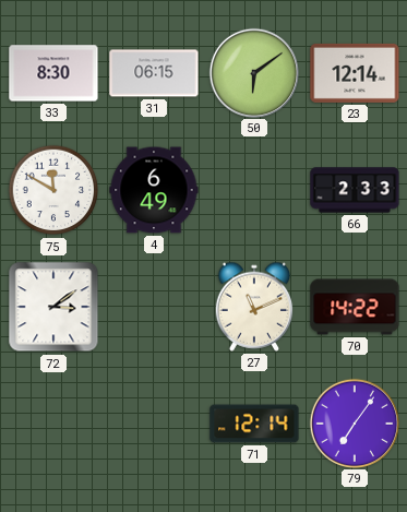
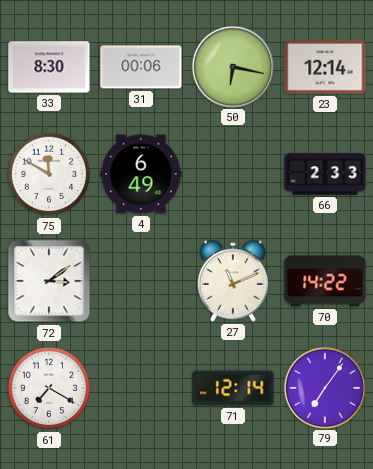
31: 06:15 -> 00:06 (141, 67)
50: 6:09 -> 6:17 (232, 66)
61: none -> 7:20 (49, 388)
